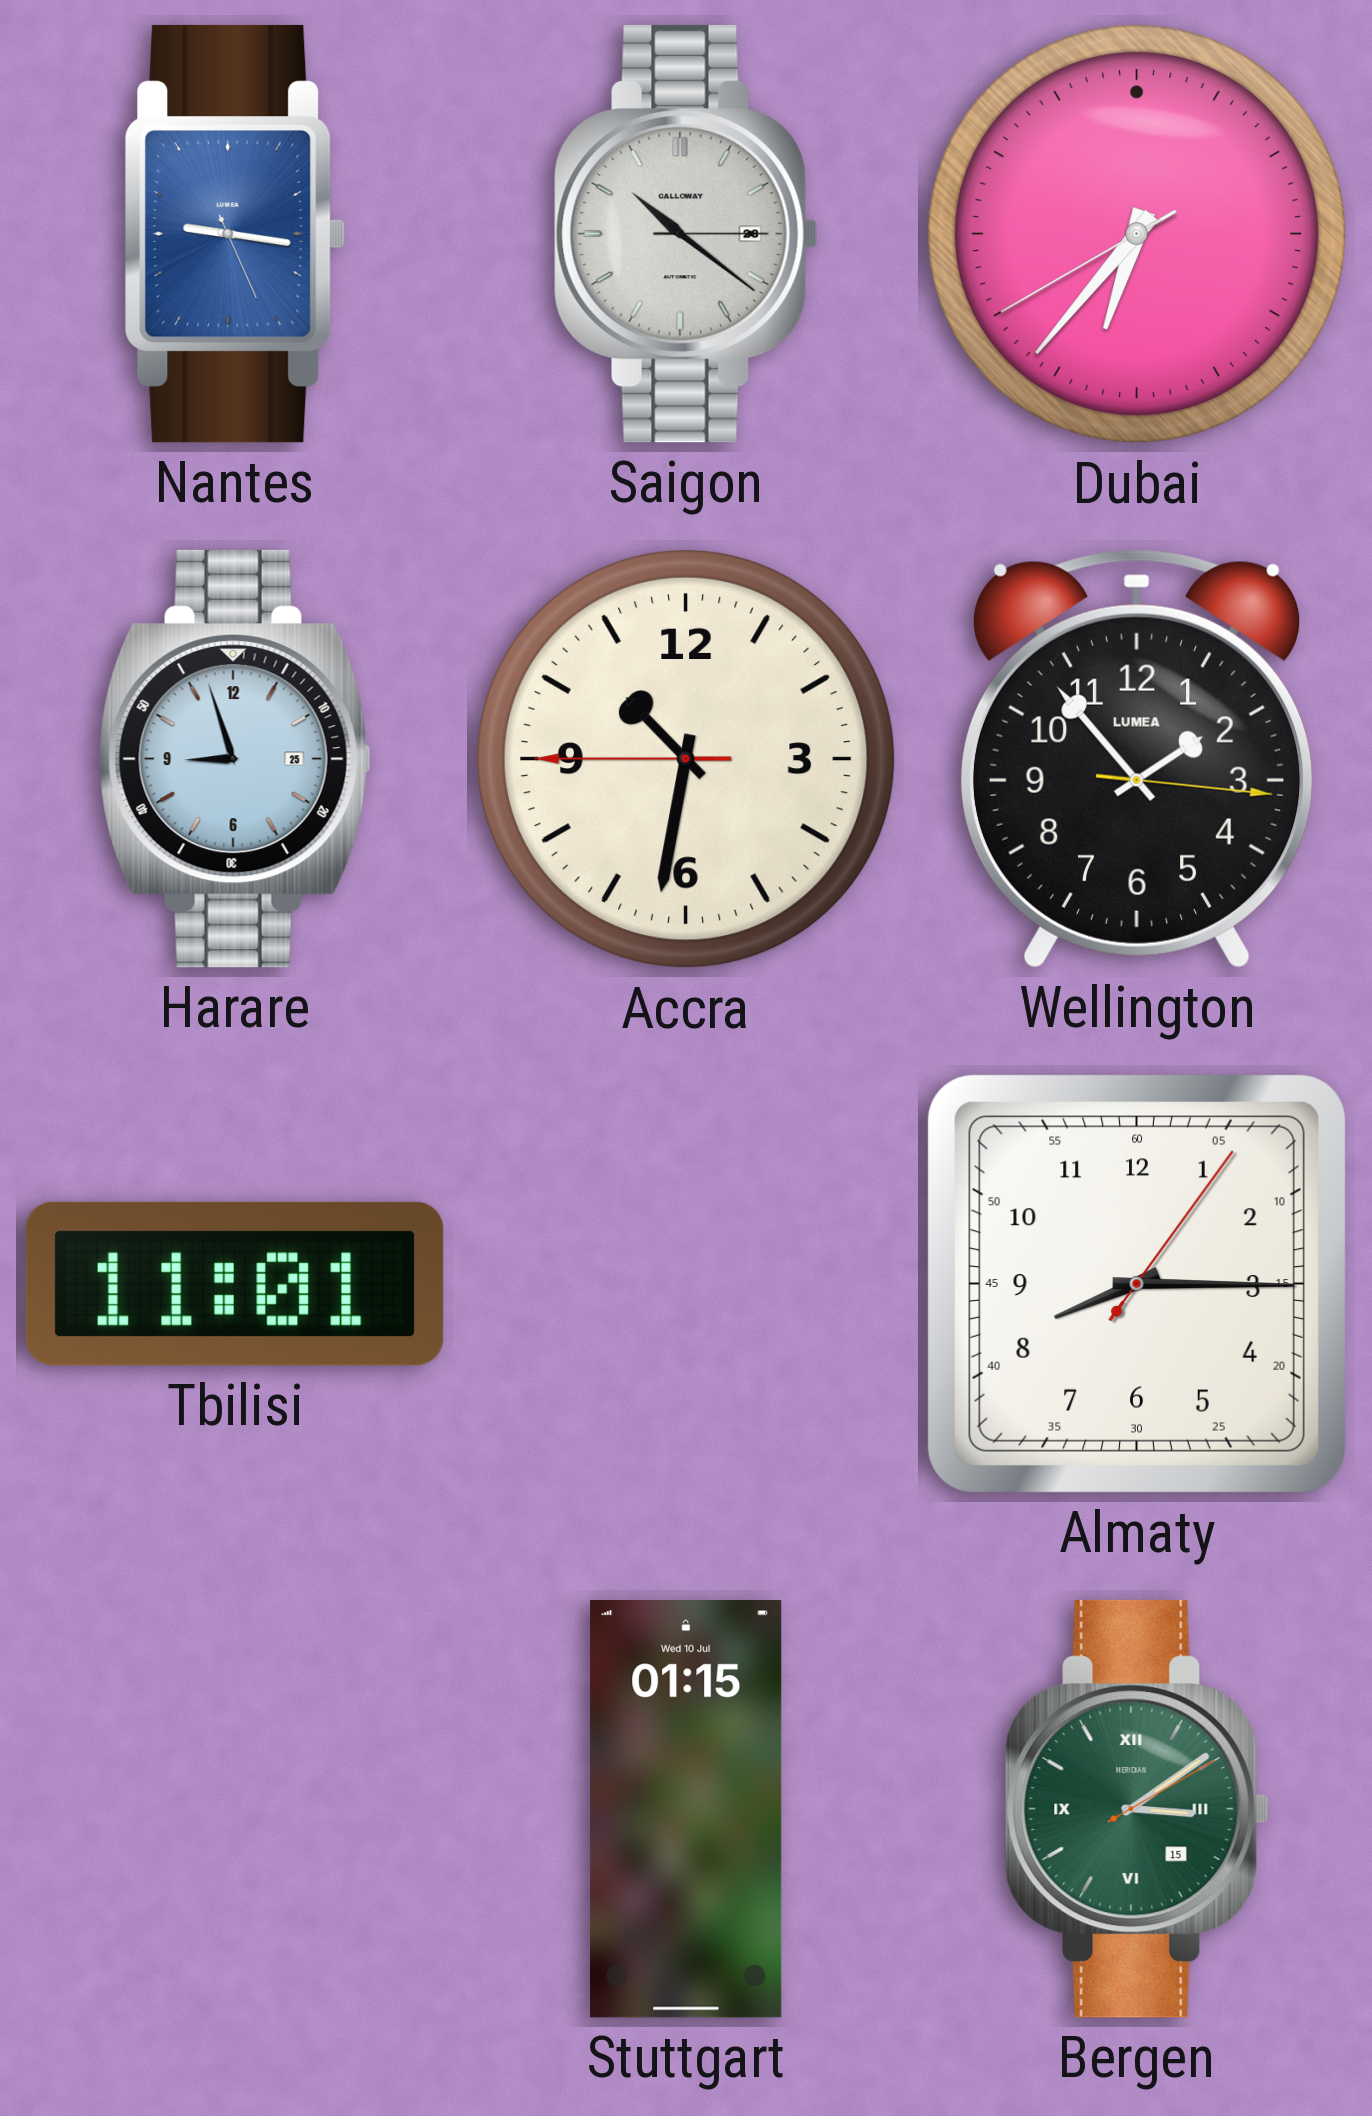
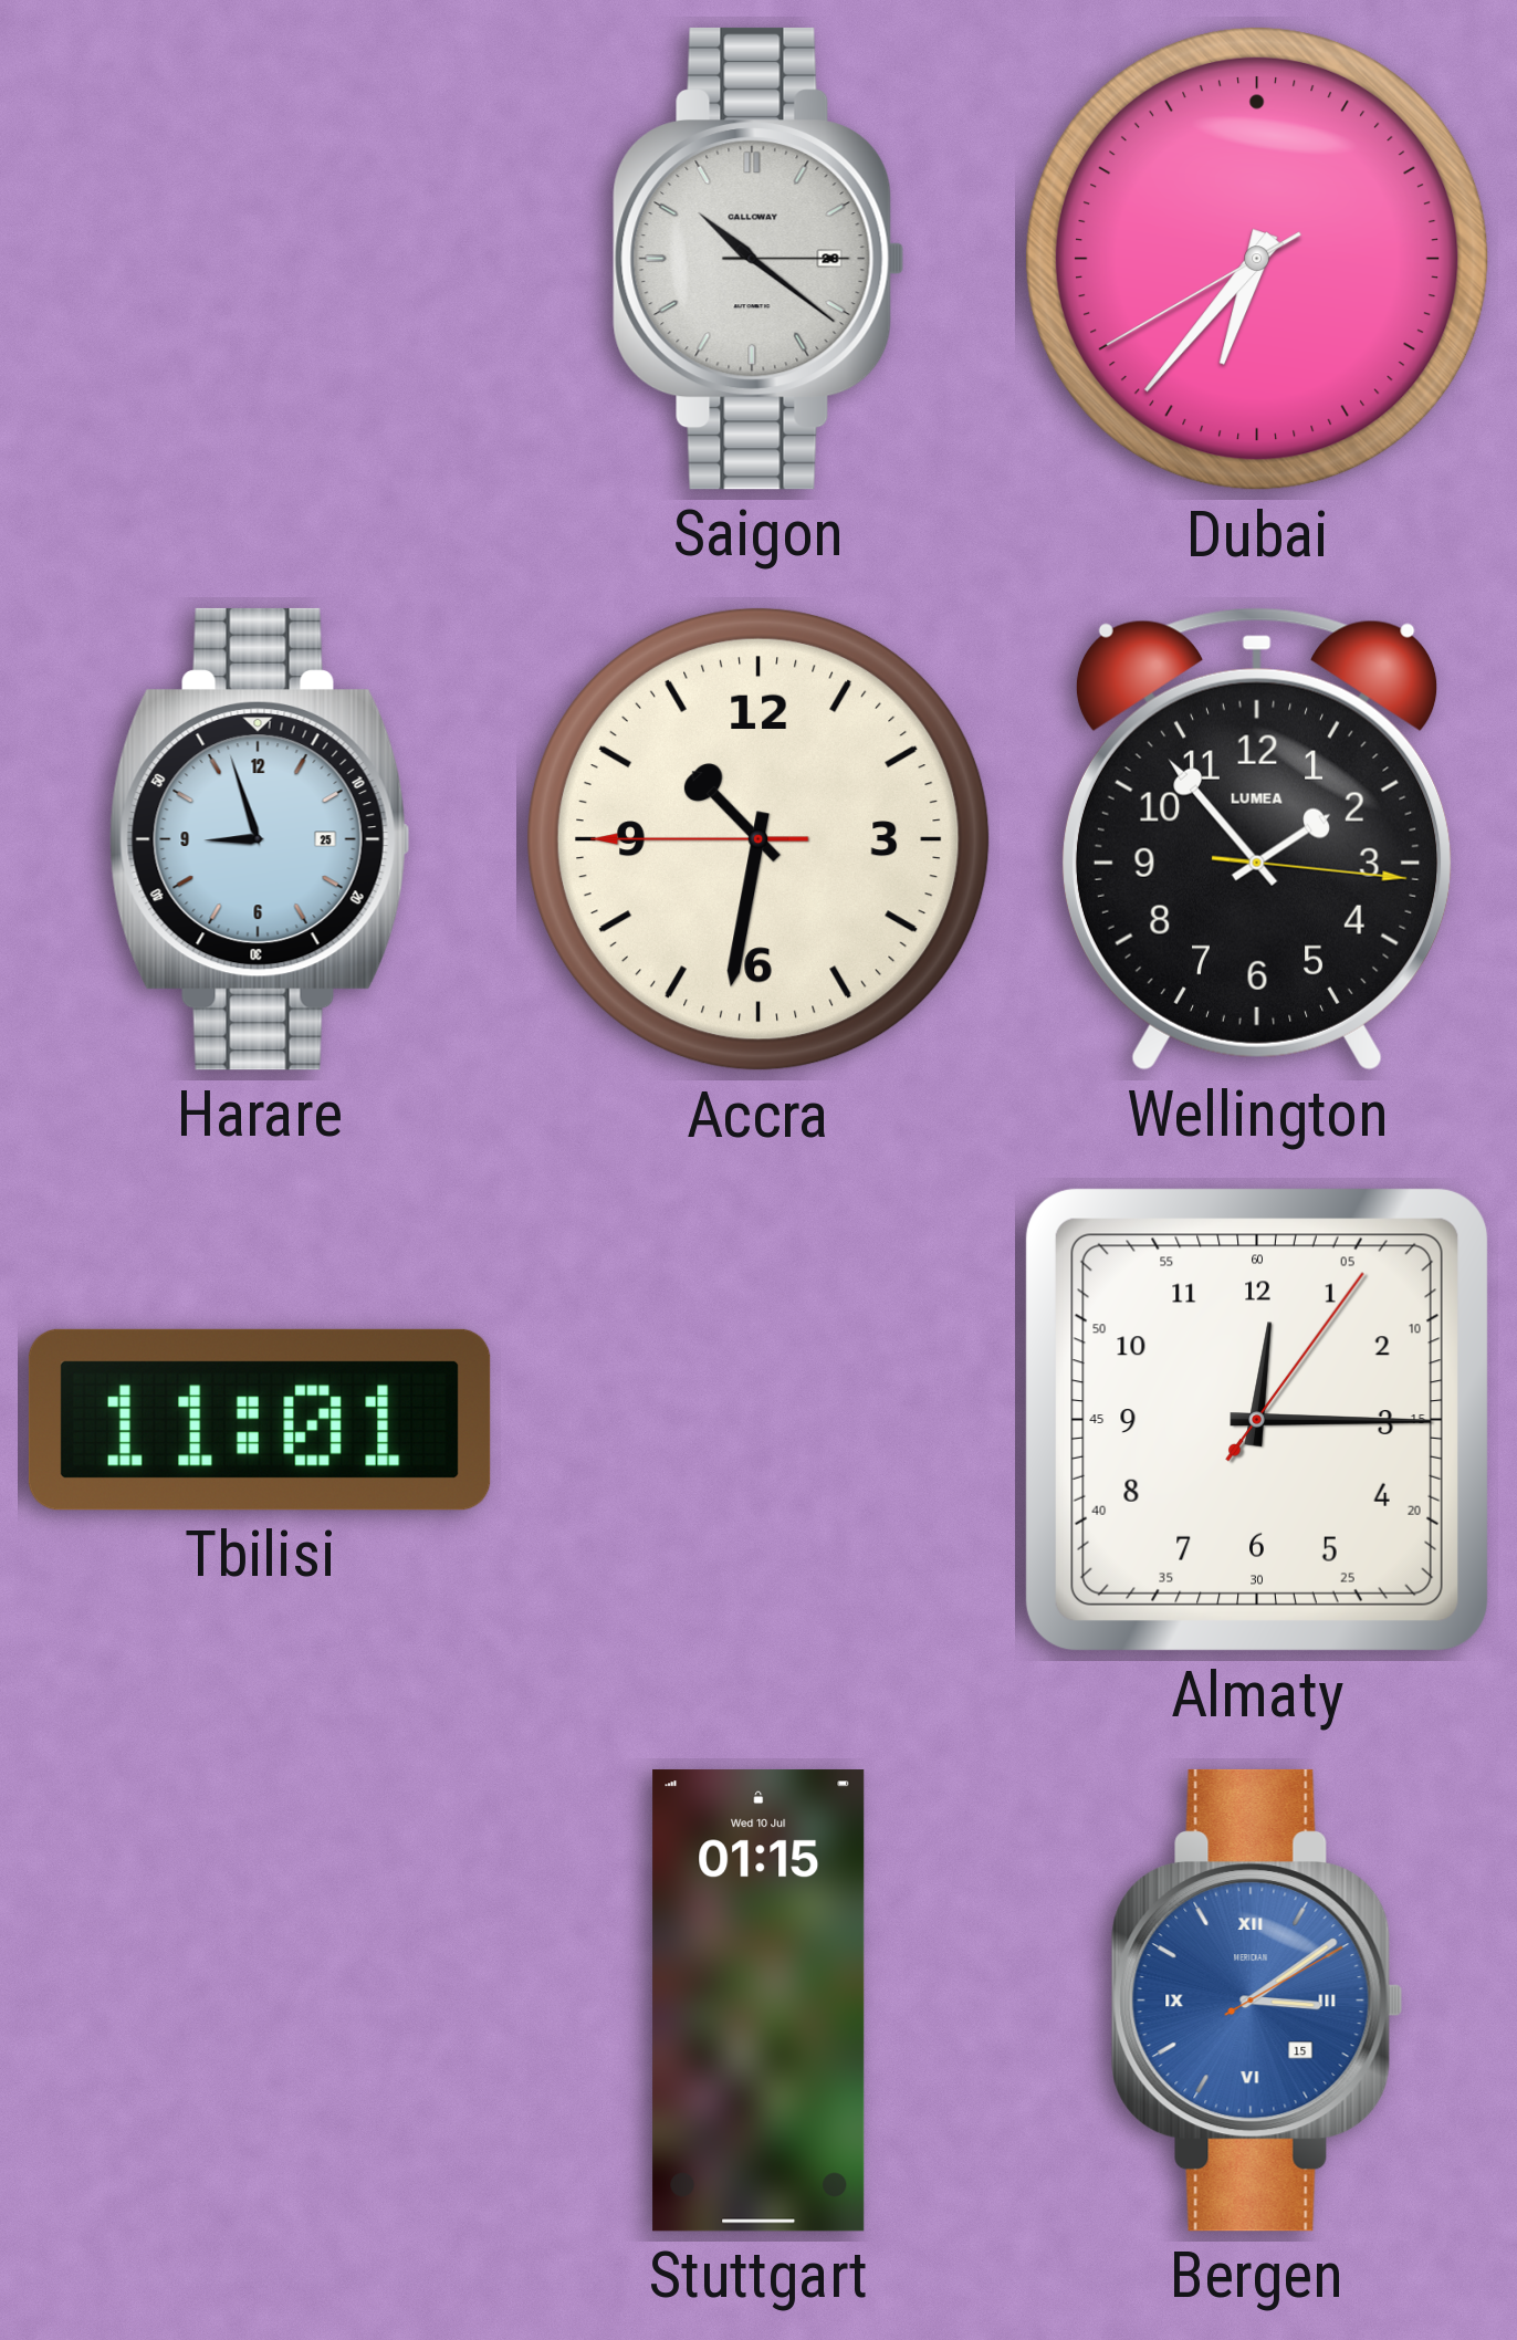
Nantes: 9:16 -> none (235, 234)
Almaty: 8:15 -> 12:15 (1257, 1420)
Bergen dial: green -> blue (1257, 2001)
